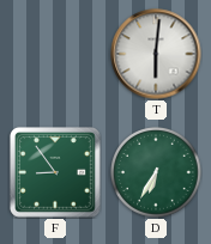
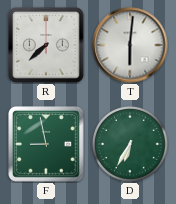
R: none -> 7:38 (47, 46)
F: 8:54 -> 8:58 (47, 145)
